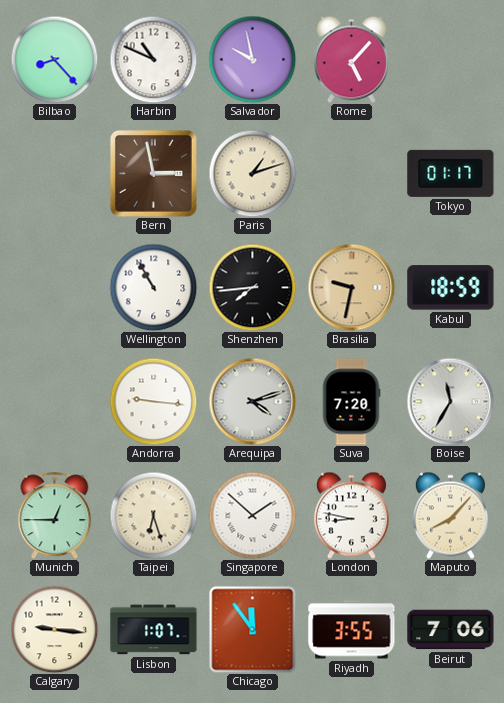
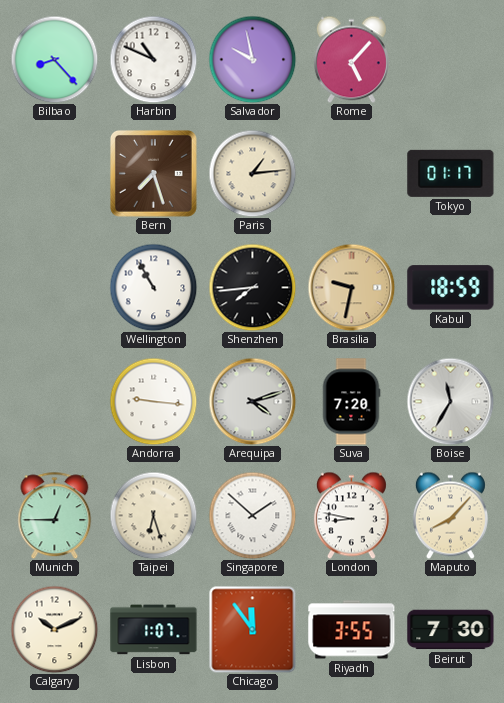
Bern: 2:58 -> 7:27 (153, 173)
Paris: 1:12 -> 1:14 (252, 173)
Calgary: 9:16 -> 10:11 (54, 629)
Beirut: 7:06 -> 7:30 (451, 630)
